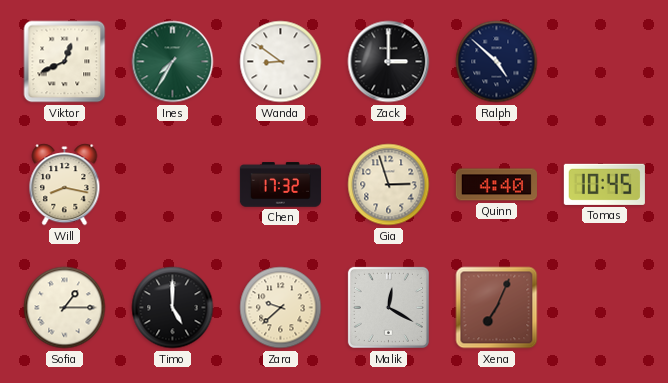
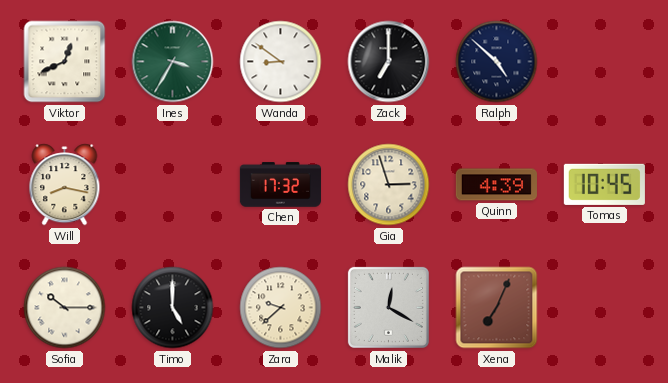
Ines: 7:35 -> 3:35 (173, 62)
Zack: 3:00 -> 7:00 (389, 62)
Quinn: 4:40 -> 4:39 (496, 185)
Sofia: 1:15 -> 10:15 (65, 308)
